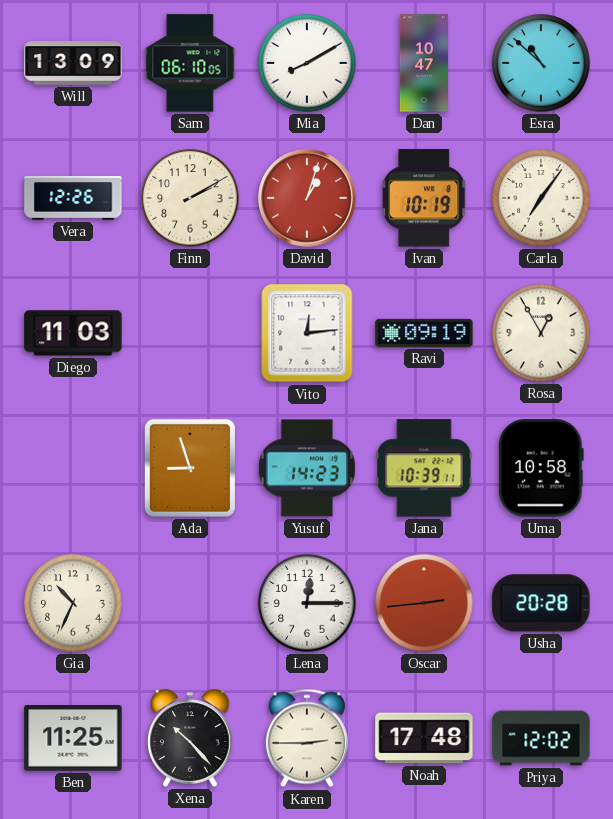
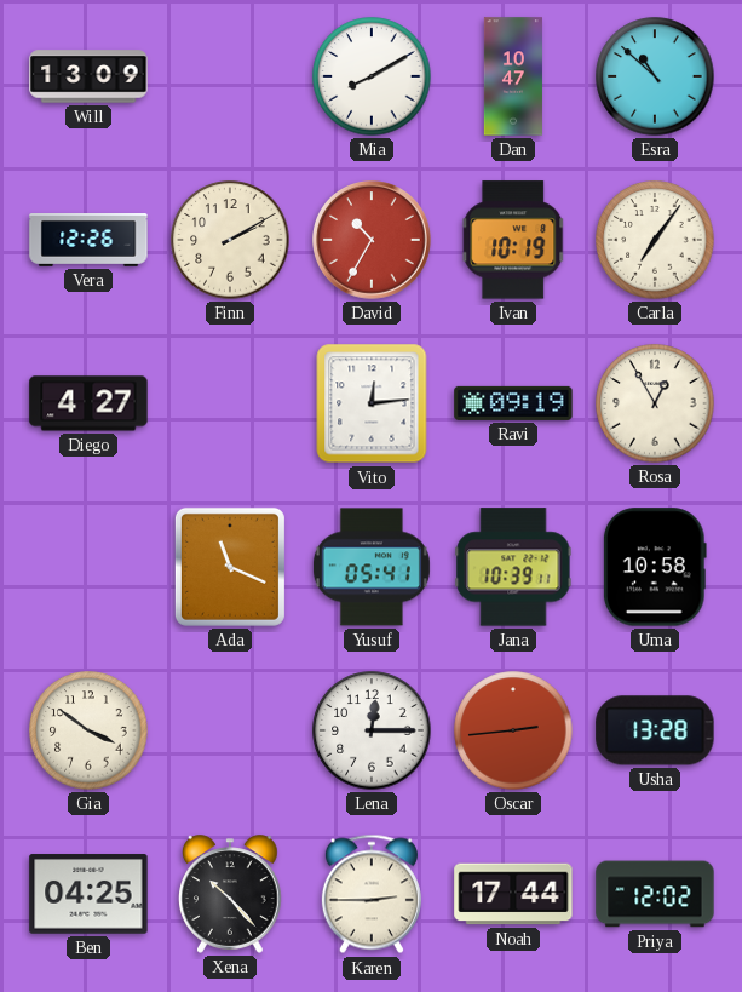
Sam: 06:10 -> none (190, 63)
David: 1:03 -> 10:35 (372, 240)
Diego: 11:03 -> 4:27 (88, 403)
Ada: 8:57 -> 11:19 (230, 567)
Yusuf: 14:23 -> 05:41 (372, 567)
Gia: 10:34 -> 3:51 (88, 730)
Usha: 20:28 -> 13:28 (655, 730)
Ben: 11:25 -> 04:25 (88, 894)
Noah: 17:48 -> 17:44 (513, 894)
